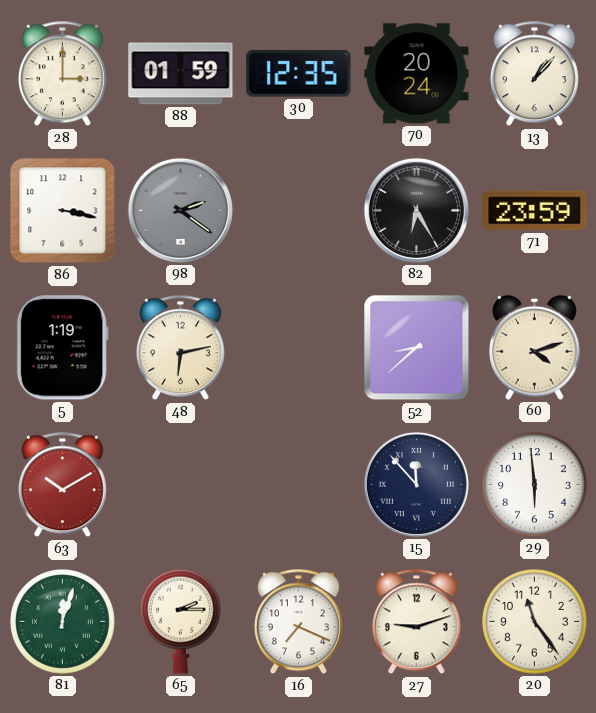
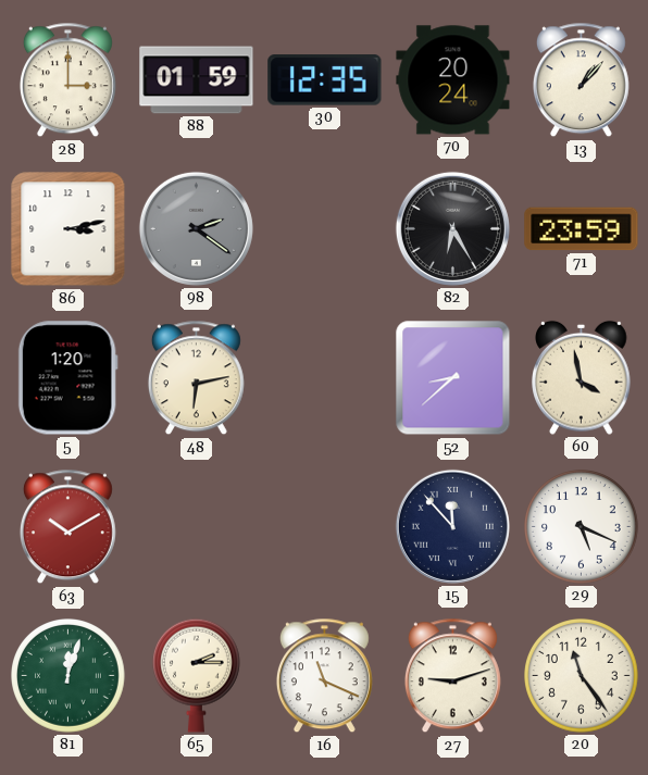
86: 3:17 -> 3:13 (68, 229)
5: 1:19 -> 1:20 (67, 378)
60: 4:12 -> 3:58 (582, 377)
29: 5:59 -> 5:19 (582, 527)
16: 7:19 -> 11:19 (324, 676)
